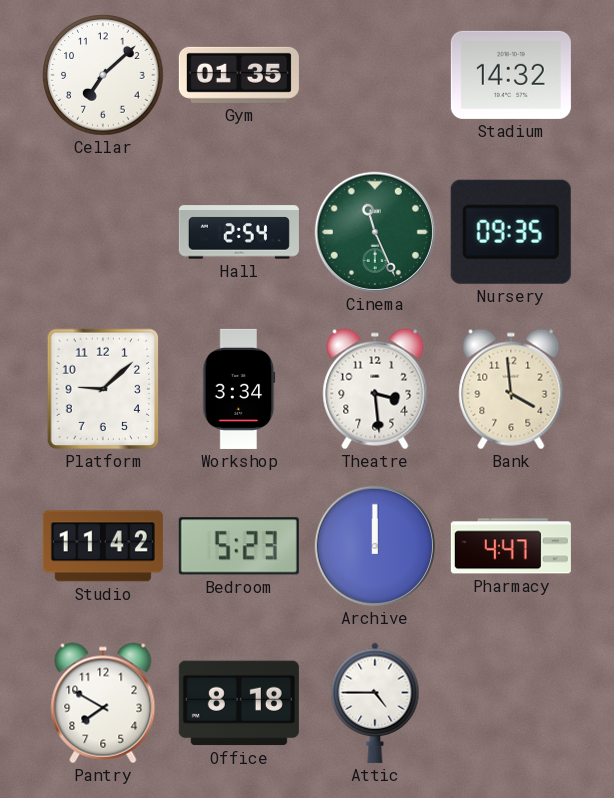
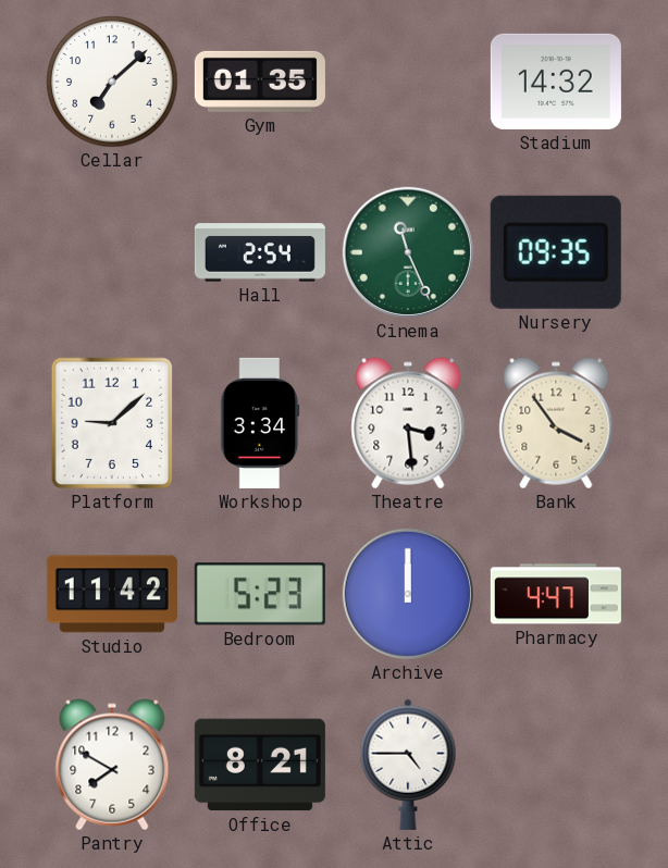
Bank: 3:59 -> 3:54 (556, 423)
Office: 8:18 -> 8:21 (260, 765)
